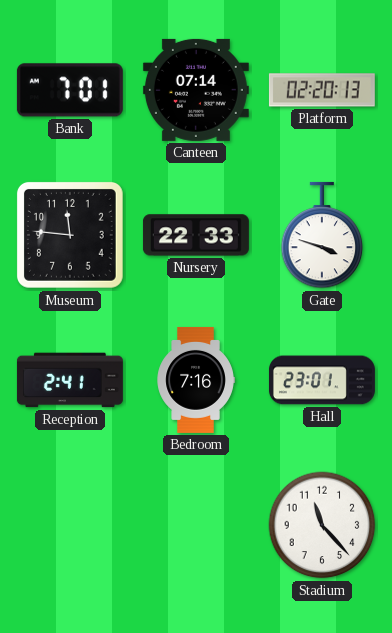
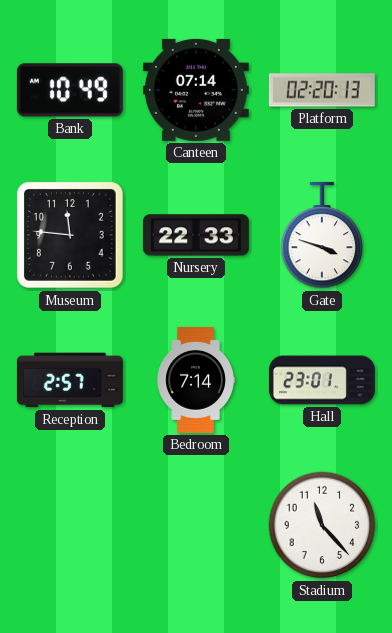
Bank: 7:01 -> 10:49 (70, 90)
Reception: 2:41 -> 2:57 (70, 380)
Bedroom: 7:16 -> 7:14 (196, 380)
